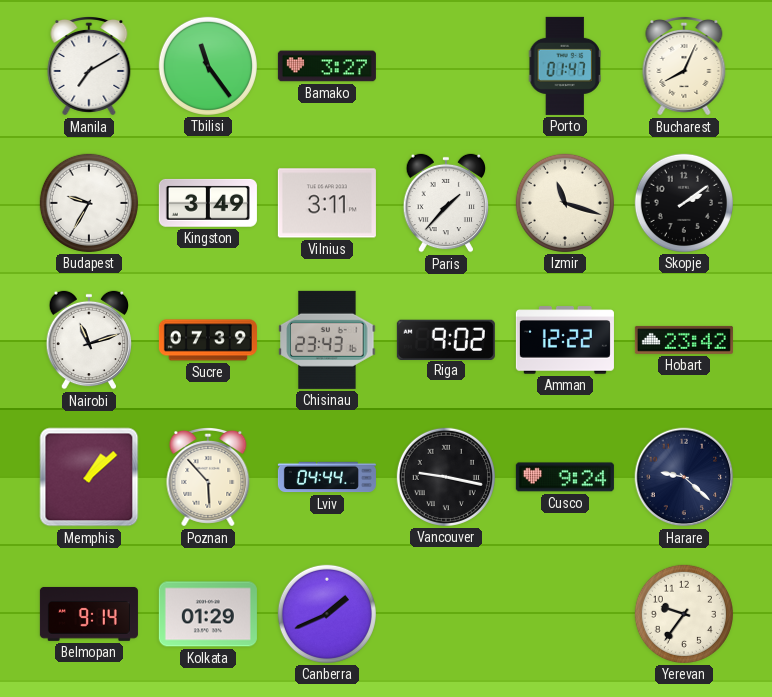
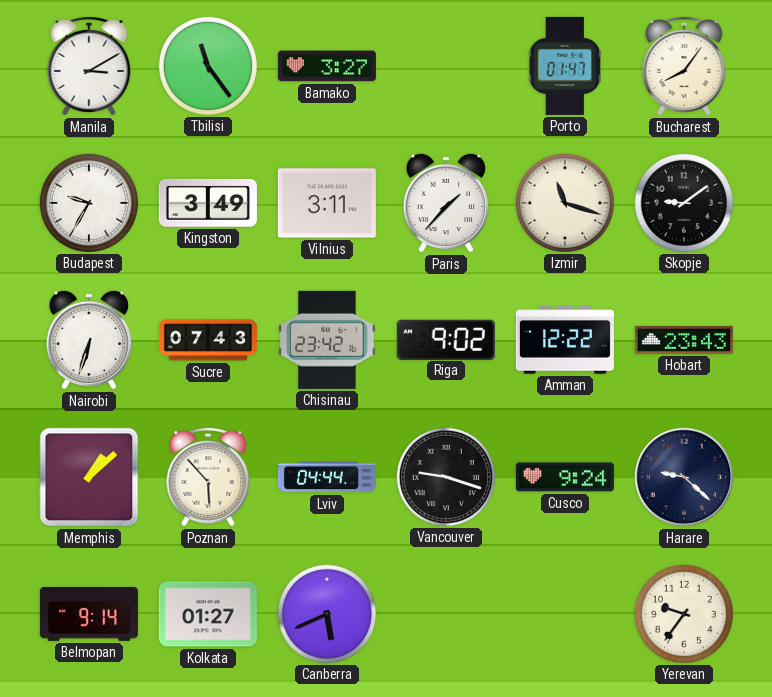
Manila: 7:10 -> 3:10 (89, 67)
Bucharest: 8:04 -> 8:06 (684, 67)
Skopje: 2:09 -> 9:09 (684, 203)
Nairobi: 11:12 -> 6:33 (88, 340)
Sucre: 07:39 -> 07:43 (208, 340)
Chisinau: 23:43 -> 23:42 (327, 340)
Hobart: 23:42 -> 23:43 (684, 340)
Vancouver: 9:17 -> 9:18 (446, 477)
Kolkata: 01:29 -> 01:27 (208, 614)
Canberra: 1:41 -> 5:41 (327, 614)
